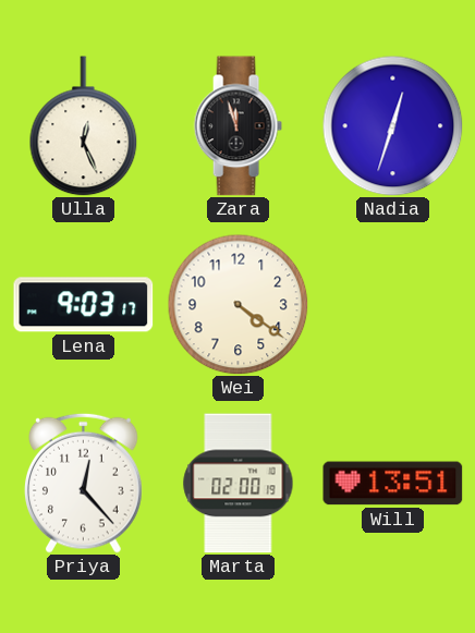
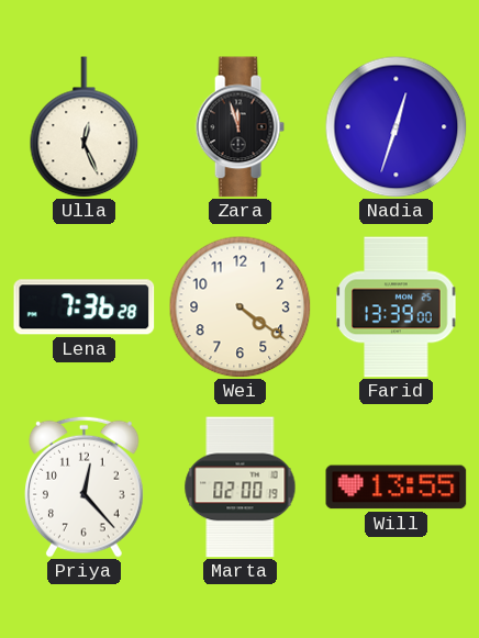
Lena: 9:03 -> 7:36 (85, 307)
Farid: none -> 13:39 (397, 307)
Will: 13:51 -> 13:55 (397, 488)
